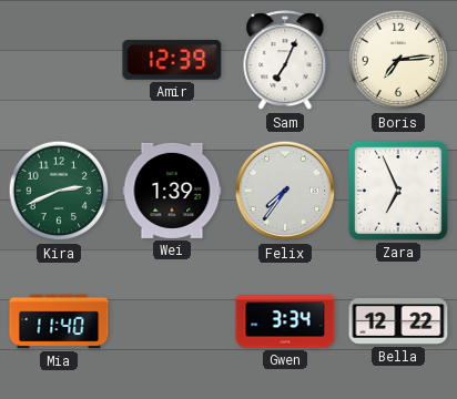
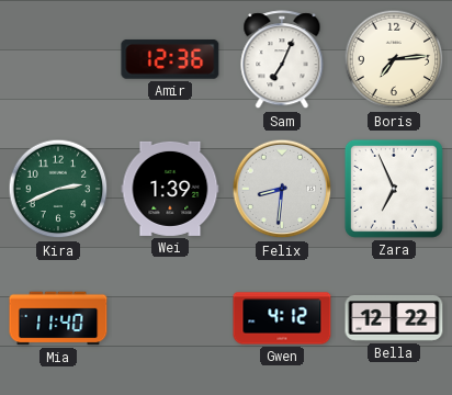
Amir: 12:39 -> 12:36 (170, 59)
Felix: 7:36 -> 8:31 (282, 189)
Gwen: 3:34 -> 4:12 (282, 318)
